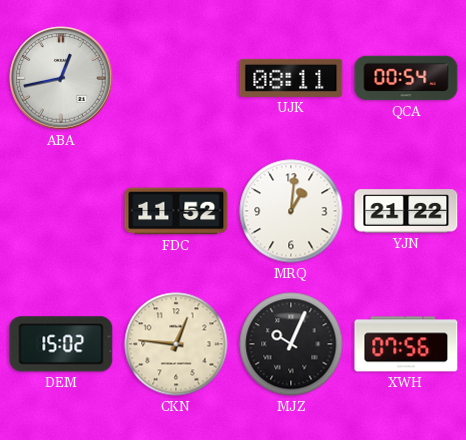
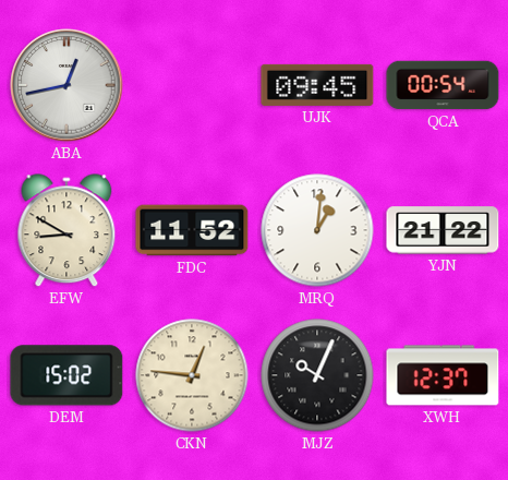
UJK: 08:11 -> 09:45 (317, 85)
EFW: none -> 8:50 (66, 231)
XWH: 07:56 -> 12:37 (443, 375)
